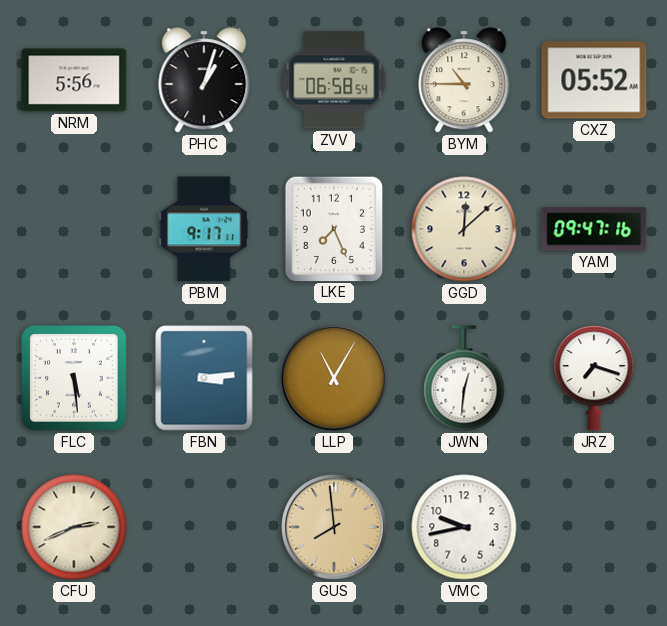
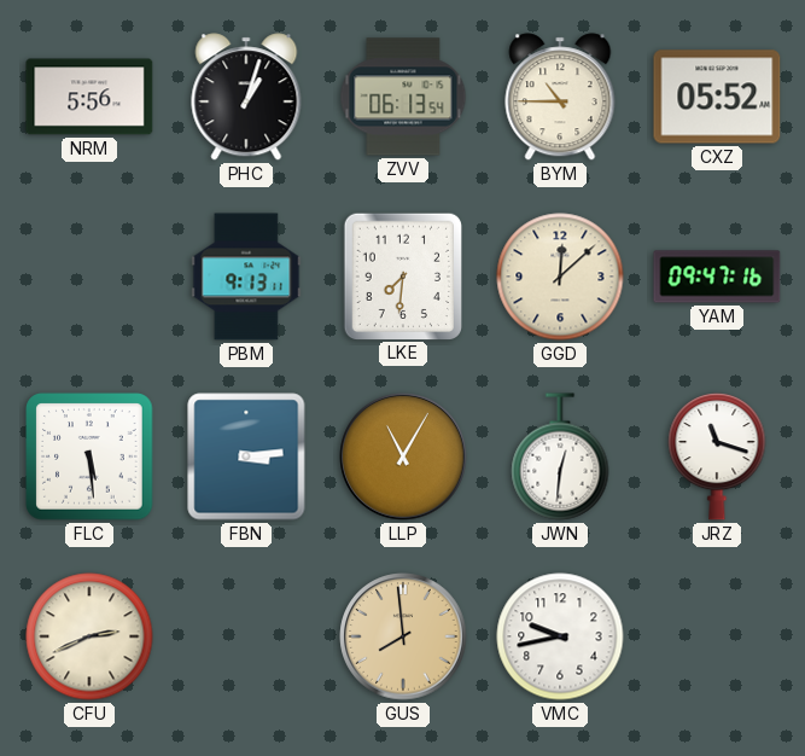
ZVV: 06:58 -> 06:13 (403, 97)
PBM: 9:17 -> 9:13 (246, 277)
LKE: 7:26 -> 7:31 (402, 275)
JRZ: 7:18 -> 11:18 (717, 458)
